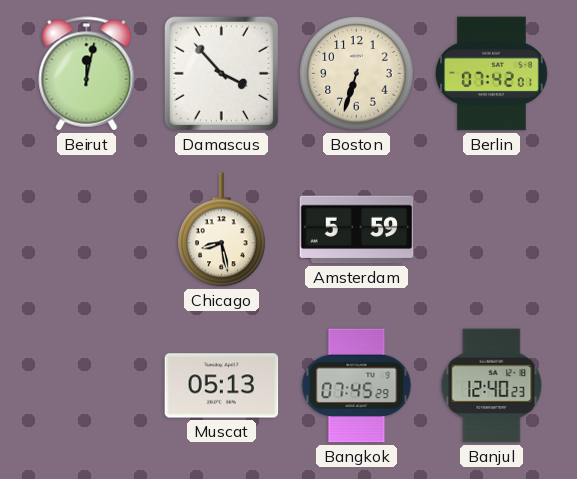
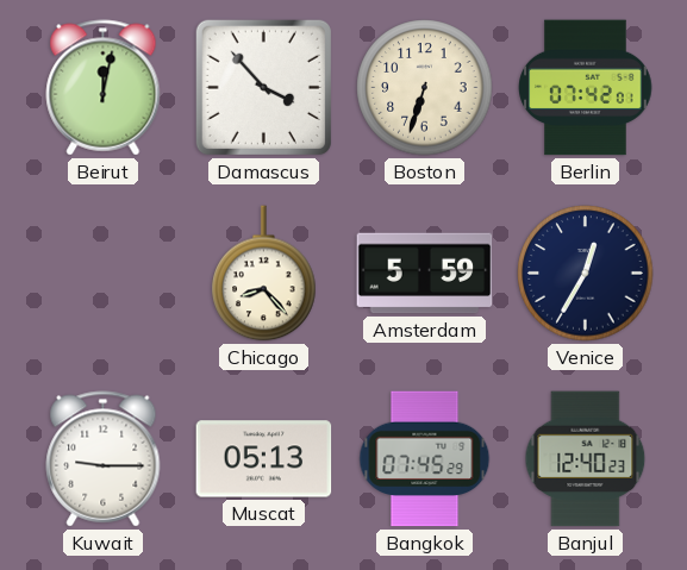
Chicago: 8:28 -> 8:23 (264, 274)
Venice: none -> 12:35 (586, 274)
Kuwait: none -> 9:15 (104, 459)
